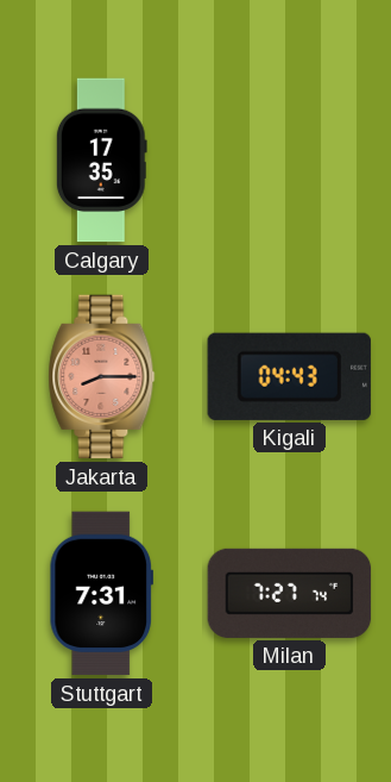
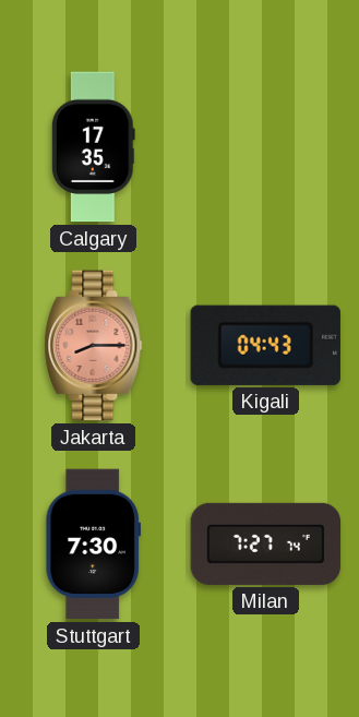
Stuttgart: 7:31 -> 7:30 (93, 545)
